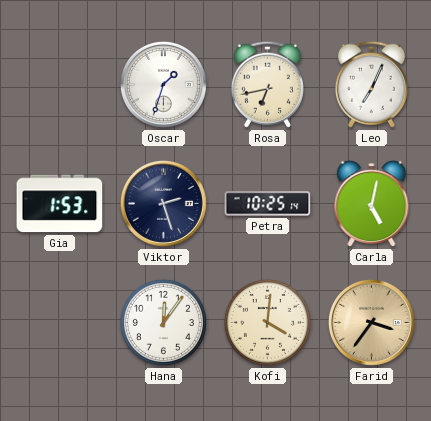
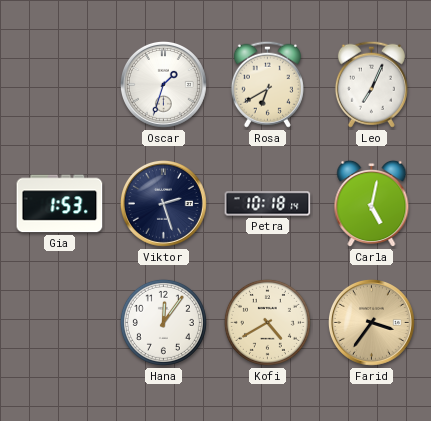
Rosa: 6:43 -> 6:40 (267, 84)
Petra: 10:25 -> 10:18 (268, 204)
Kofi: 4:01 -> 4:40 (267, 322)
